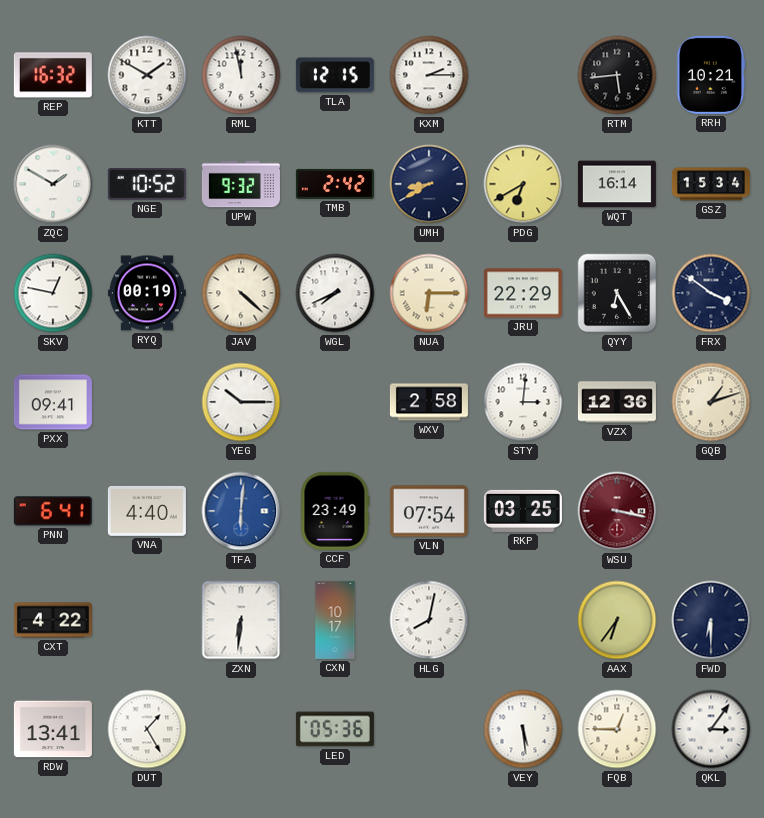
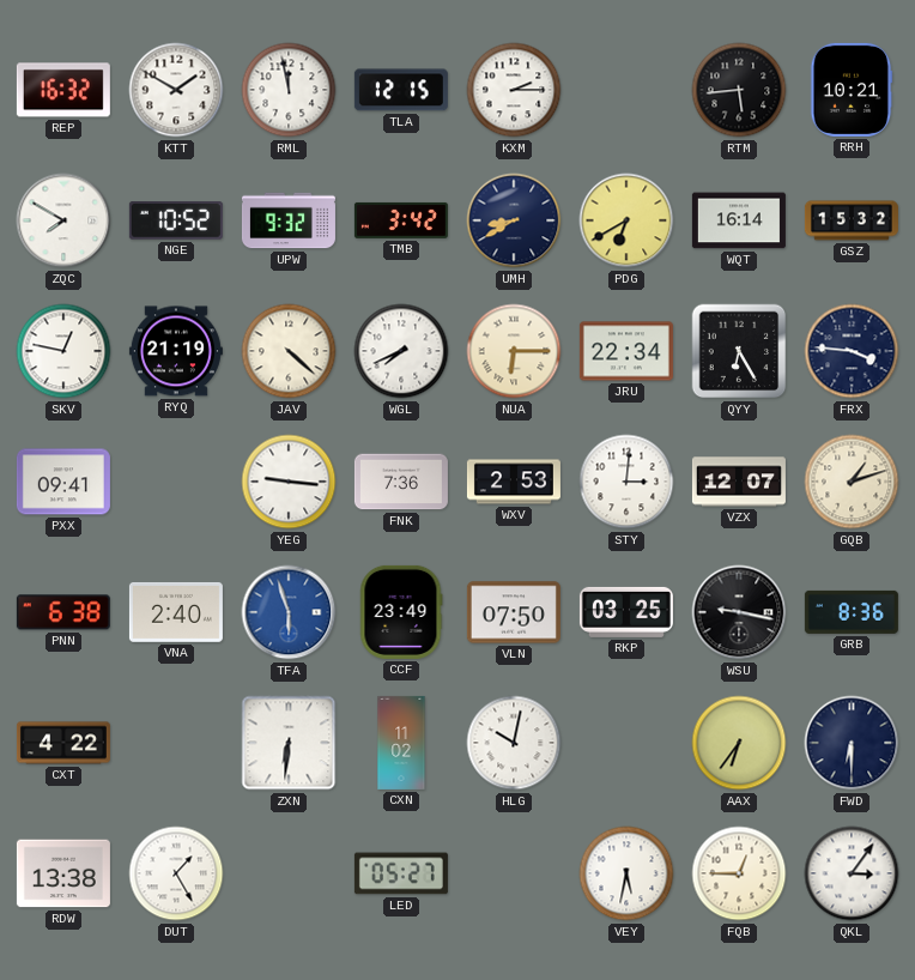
ZQC: 1:50 -> 7:50 (63, 220)
TMB: 2:42 -> 3:42 (401, 220)
GSZ: 15:34 -> 15:32 (852, 220)
RYQ: 00:19 -> 21:19 (176, 351)
JRU: 22:29 -> 22:34 (626, 351)
FRX: 3:51 -> 3:46 (852, 351)
YEG: 10:15 -> 9:16 (289, 482)
FNK: none -> 7:36 (401, 482)
WXV: 2:58 -> 2:53 (514, 482)
VZX: 12:36 -> 12:07 (739, 482)
PNN: 6:41 -> 6:38 (63, 612)
VNA: 4:40 -> 2:40 (176, 612)
TFA: 6:01 -> 5:57 (289, 612)
VLN: 07:54 -> 07:50 (514, 612)
WSU: 3:17 -> 9:17 (739, 612)
WSU dial: burgundy -> black (739, 612)
GRB: none -> 8:36 (852, 612)
CXN: 10:17 -> 11:02 (401, 743)
HLG: 8:02 -> 10:02 (514, 743)
RDW: 13:41 -> 13:38 (63, 873)
LED: 05:36 -> 05:27 (401, 873)
VEY: 5:29 -> 5:32 (626, 873)
